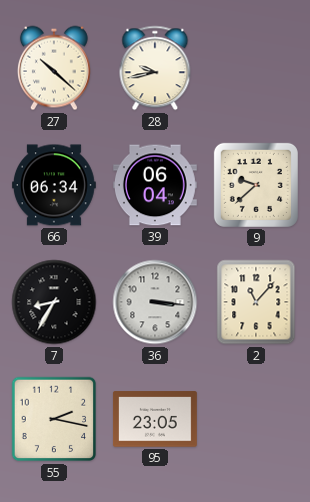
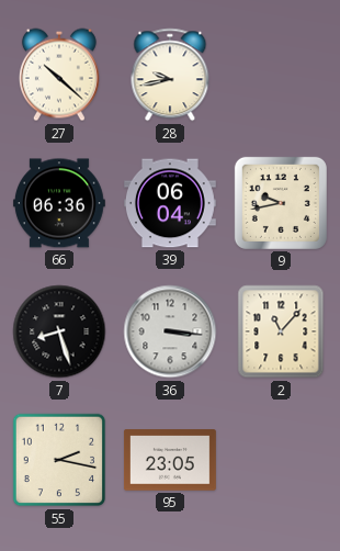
66: 06:34 -> 06:36 (59, 203)
9: 9:38 -> 9:43 (281, 203)
7: 8:35 -> 8:27 (59, 331)
